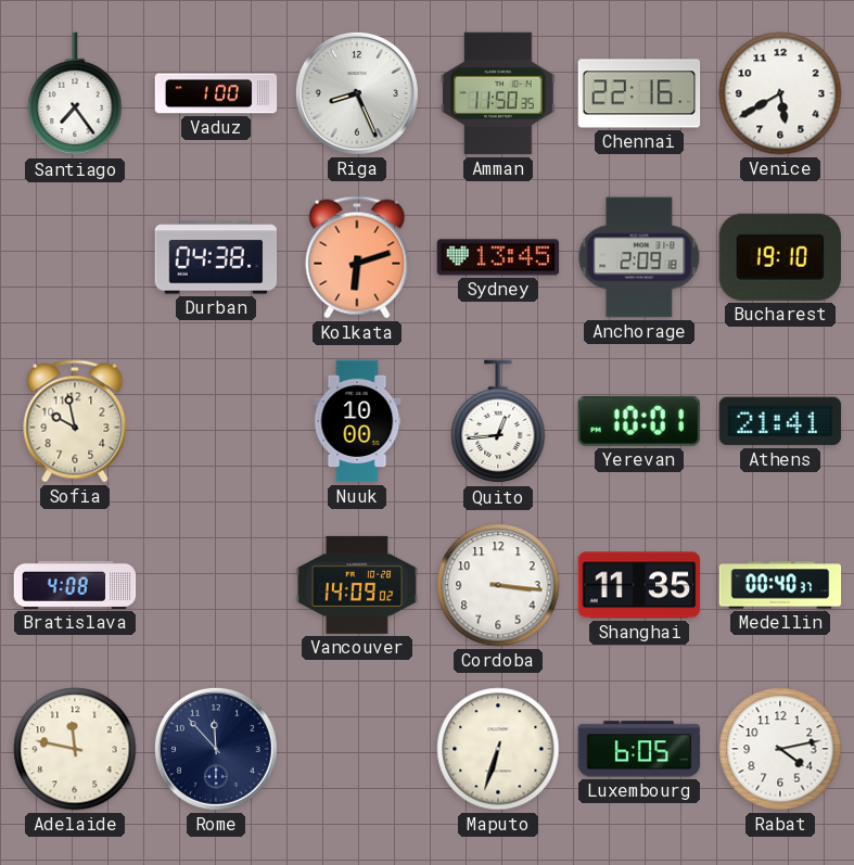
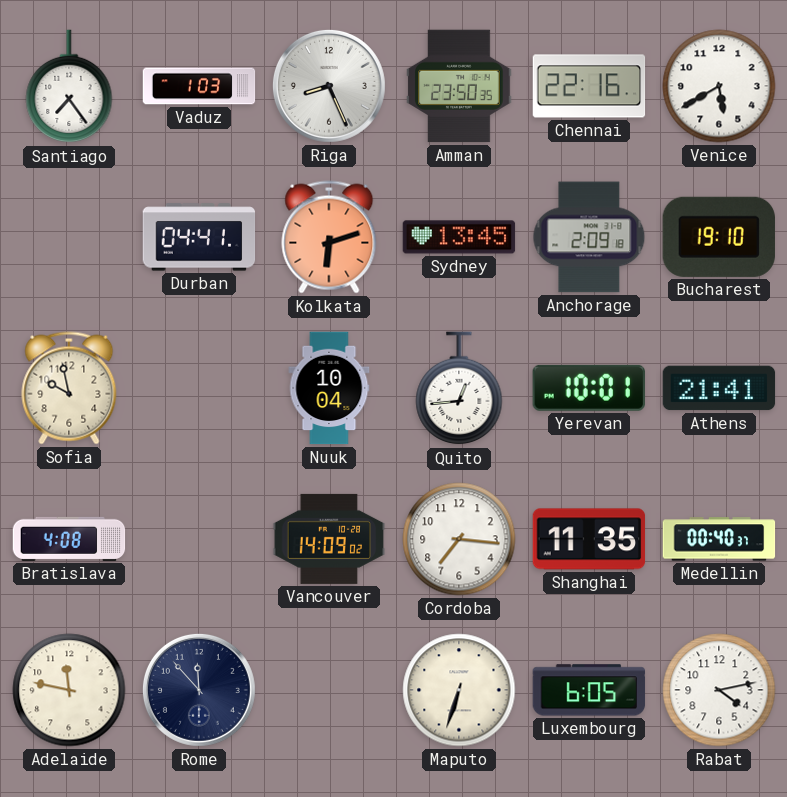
Vaduz: 1:00 -> 1:03 (199, 86)
Amman: 11:50 -> 23:50 (459, 86)
Durban: 04:38 -> 04:41 (199, 237)
Nuuk: 10:00 -> 10:04 (329, 388)
Cordoba: 3:16 -> 7:16 (459, 539)
